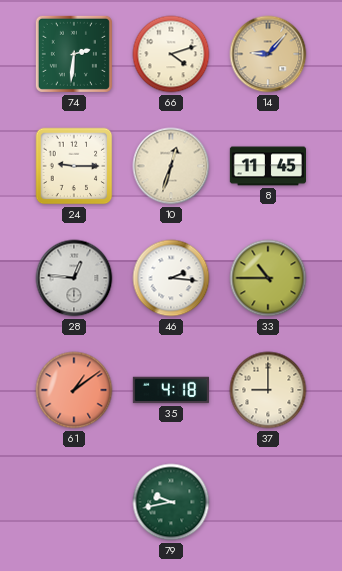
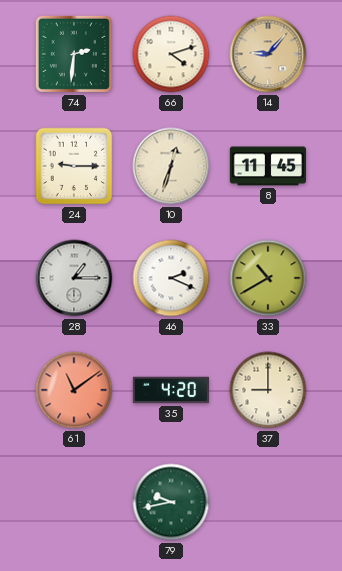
28: 12:46 -> 1:15 (74, 278)
46: 2:16 -> 2:19 (171, 278)
33: 10:45 -> 10:40 (268, 278)
61: 1:09 -> 11:09 (74, 390)
35: 4:18 -> 4:20 (170, 390)
